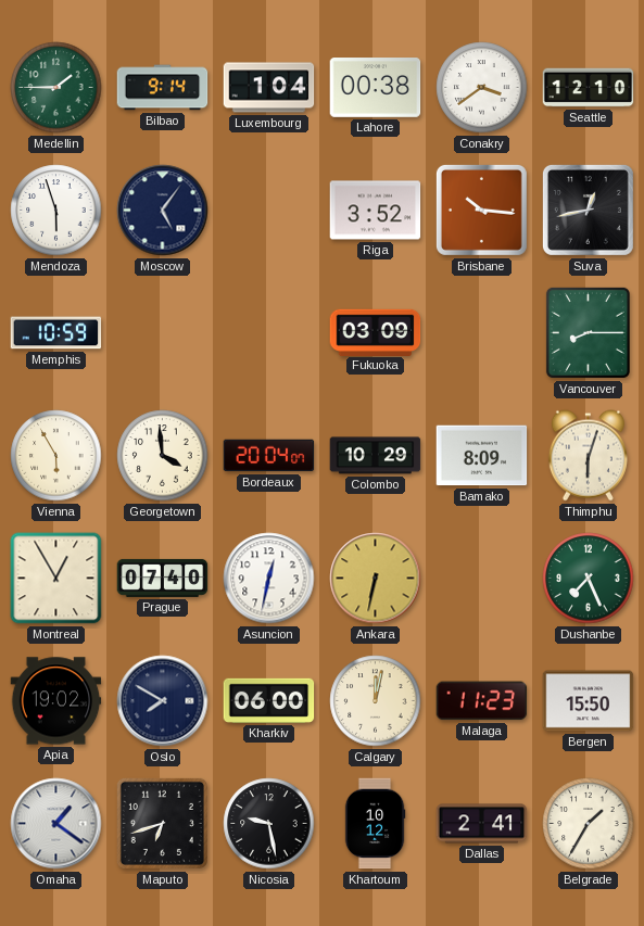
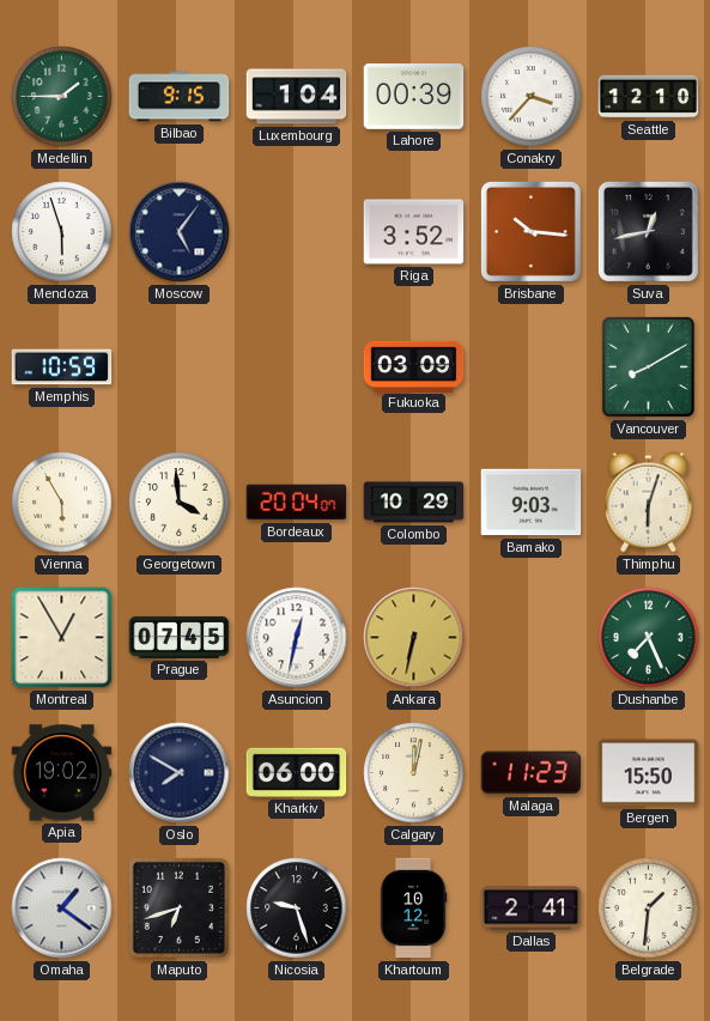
Bilbao: 9:14 -> 9:15 (180, 97)
Lahore: 00:38 -> 00:39 (414, 97)
Conakry: 3:39 -> 3:37 (532, 97)
Vancouver: 8:15 -> 8:10 (648, 366)
Bamako: 8:09 -> 9:03 (532, 503)
Prague: 07:40 -> 07:45 (180, 637)
Nicosia: 9:28 -> 9:27 (297, 908)
Belgrade: 1:35 -> 1:31 (649, 908)
